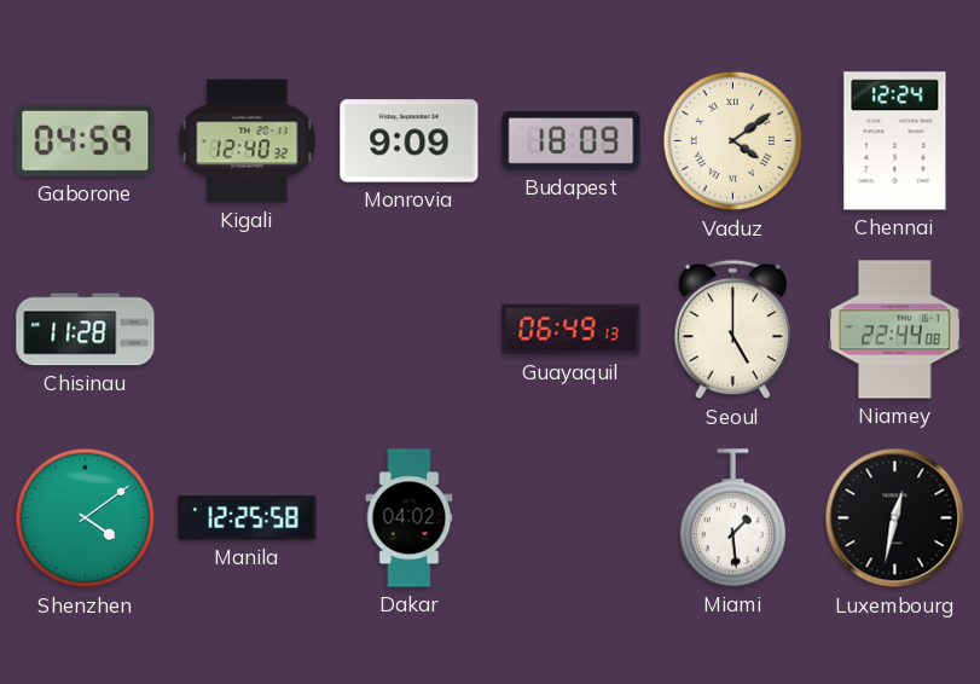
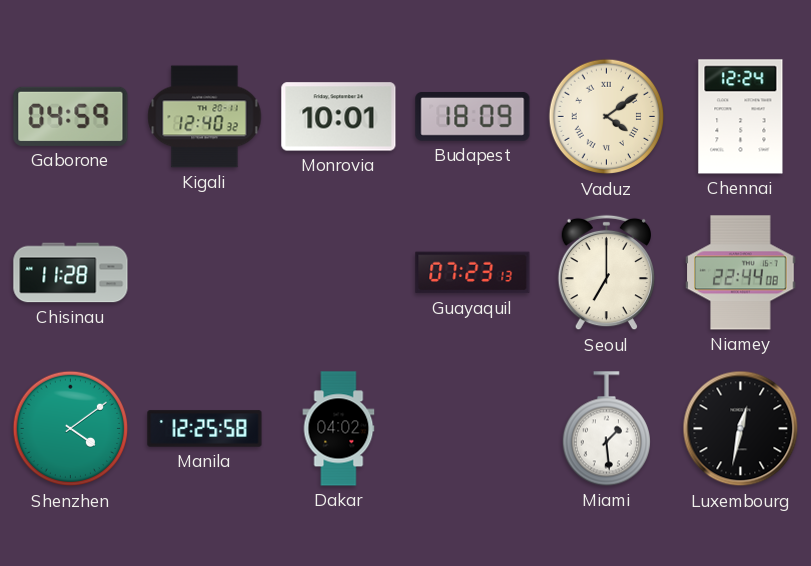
Monrovia: 9:09 -> 10:01 (339, 117)
Guayaquil: 06:49 -> 07:23 (473, 273)
Seoul: 5:00 -> 7:00 (606, 273)
